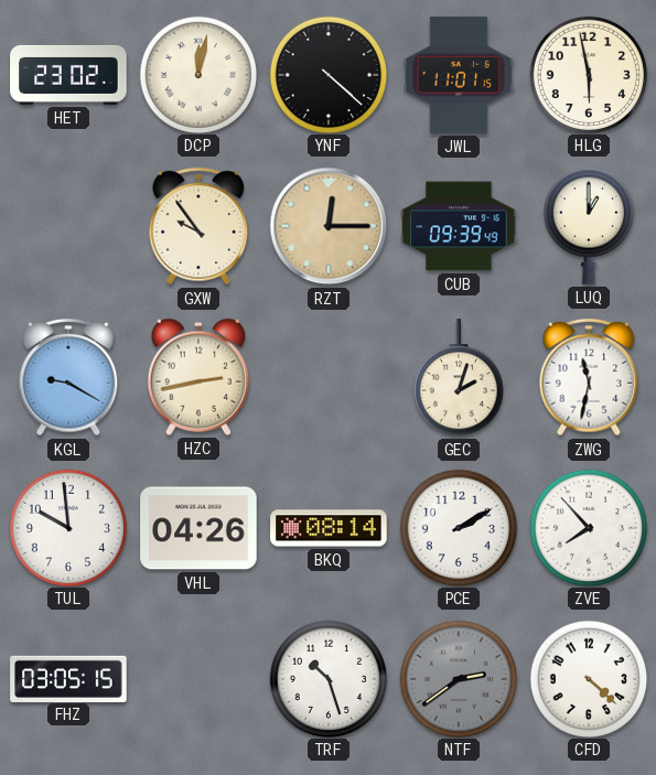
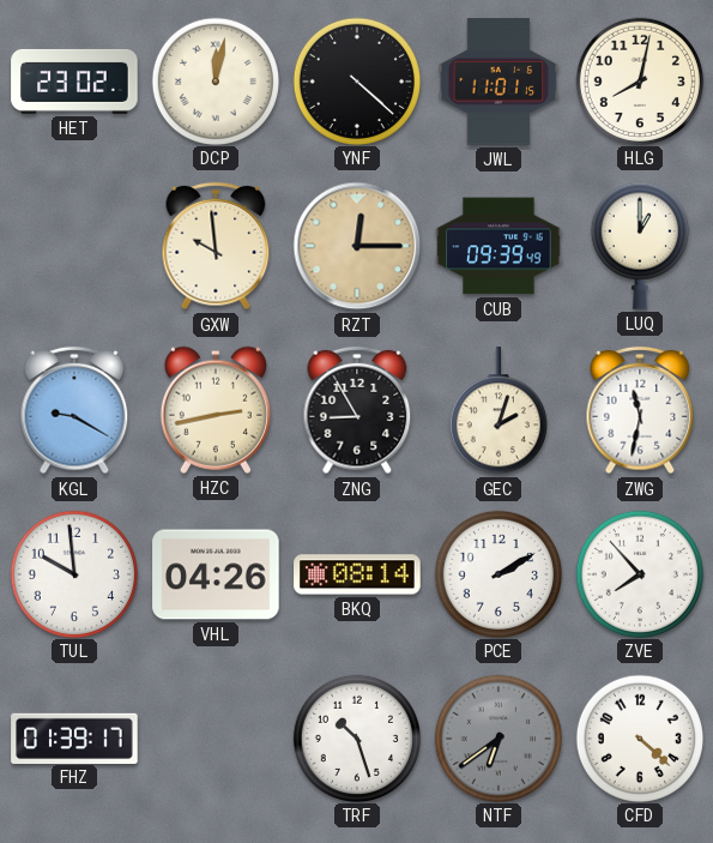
HLG: 5:58 -> 8:02 (639, 80)
GXW: 9:54 -> 9:59 (216, 246)
ZNG: none -> 8:55 (357, 410)
FHZ: 03:05 -> 01:39 (74, 737)
NTF: 2:39 -> 6:39 (497, 737)
